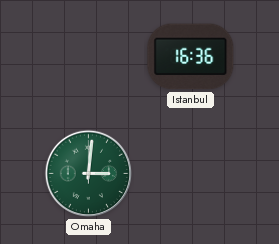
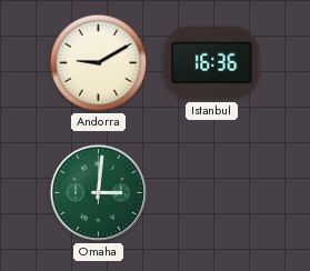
Andorra: none -> 9:10 (99, 63)
